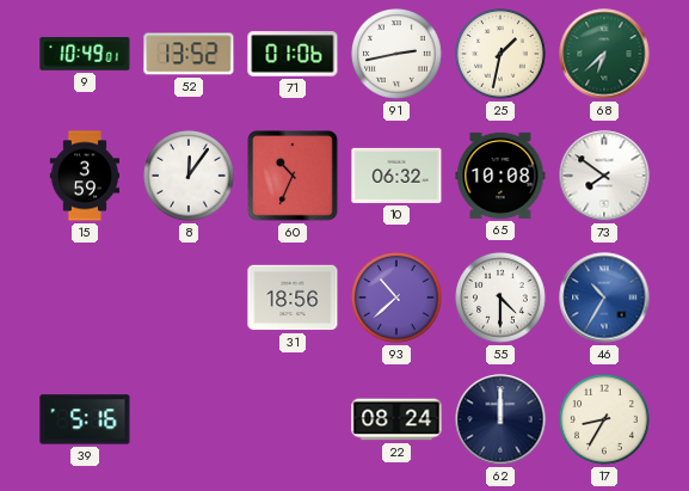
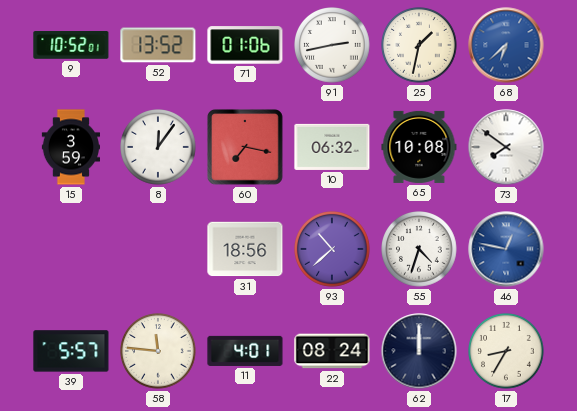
9: 10:49 -> 10:52 (71, 46)
68 dial: green -> blue (506, 45)
60: 10:34 -> 7:17 (246, 148)
55: 4:30 -> 4:33 (419, 249)
46: 10:35 -> 12:47 (506, 249)
39: 5:16 -> 5:57 (71, 351)
58: none -> 11:46 (158, 351)
11: none -> 4:01 (245, 351)
